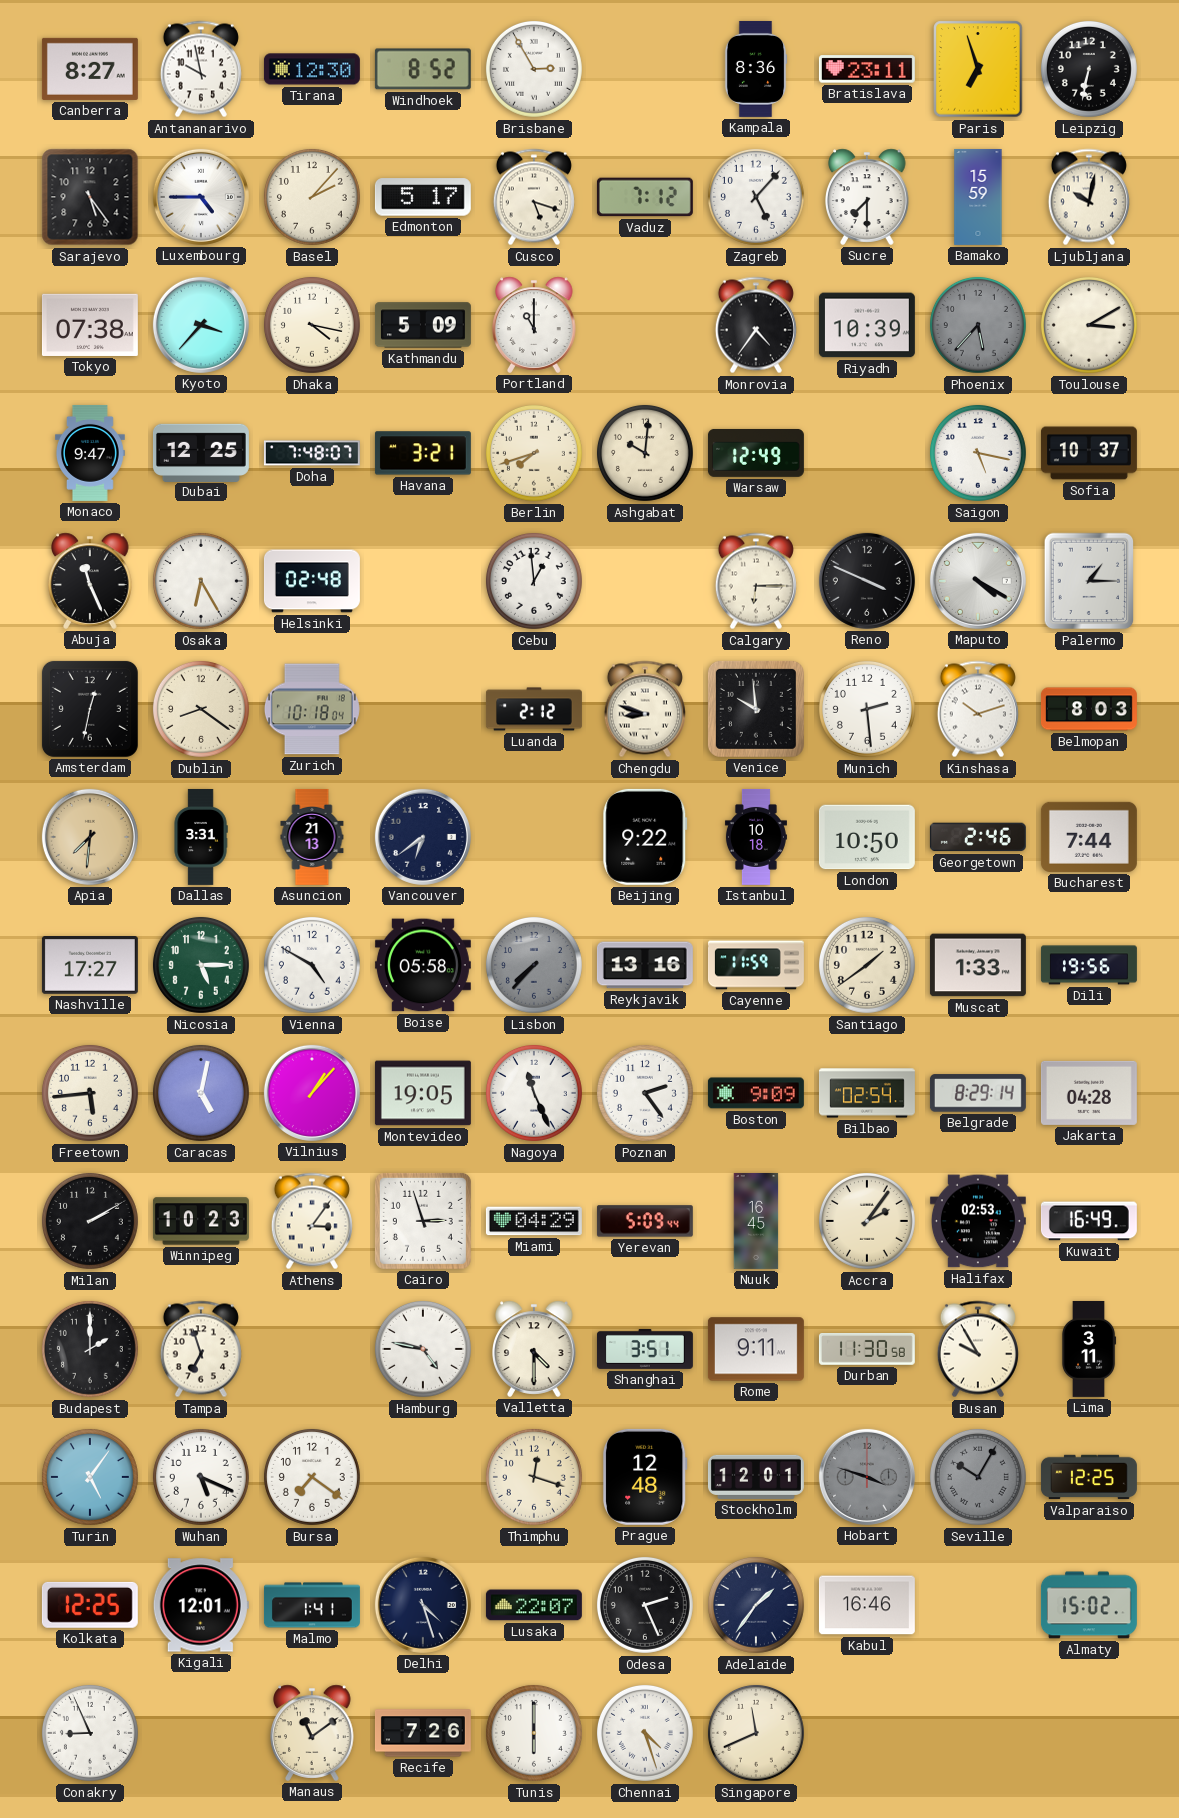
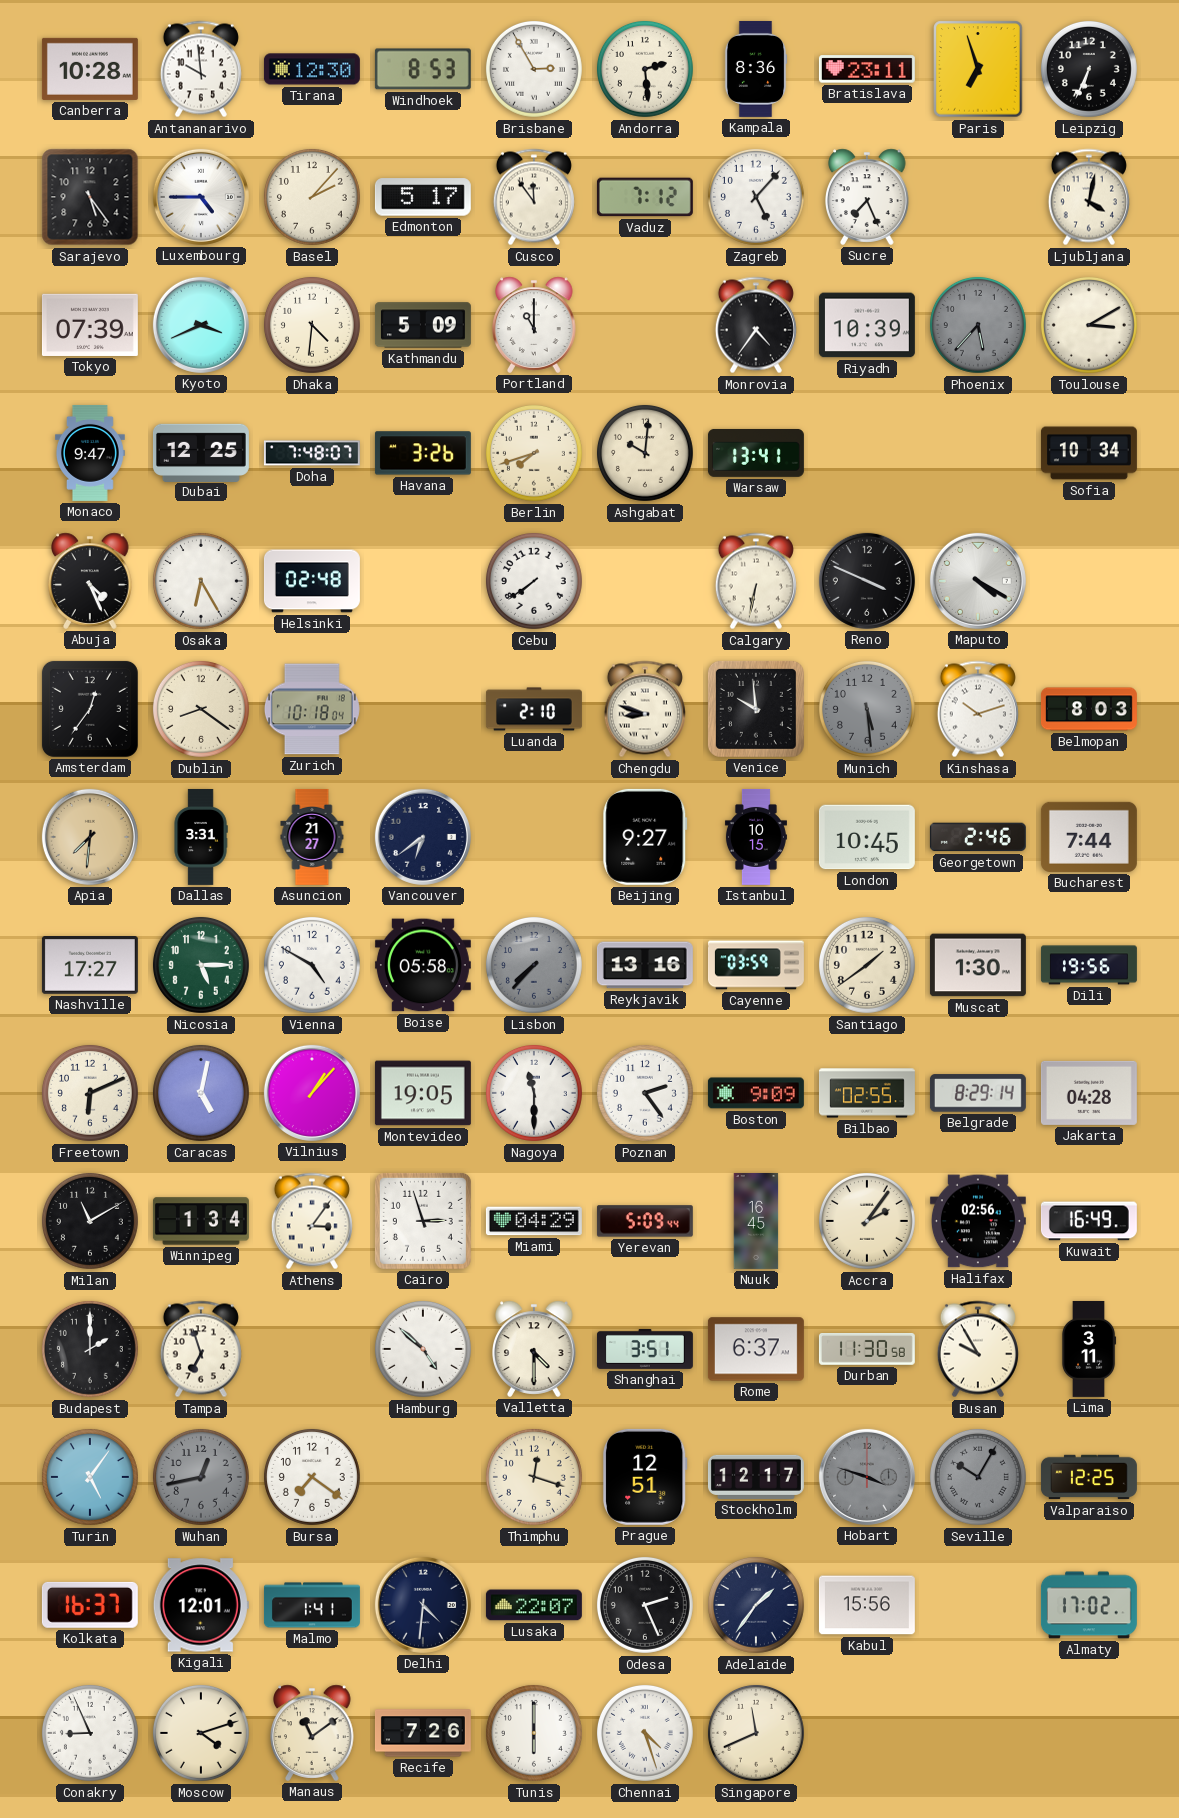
Canberra: 8:27 -> 10:28 (90, 69)
Antananarivo: 9:58 -> 9:59 (201, 69)
Windhoek: 8:52 -> 8:53 (423, 69)
Andorra: none -> 2:29 (645, 69)
Leipzig: 6:32 -> 6:34 (1089, 69)
Cusco: 5:18 -> 11:54 (534, 197)
Sucre: 7:30 -> 7:26 (867, 197)
Bamako: 15:59 -> none (978, 197)
Ljubljana: 10:02 -> 4:02 (1089, 197)
Tokyo: 07:38 -> 07:39 (90, 325)
Kyoto: 3:37 -> 3:41 (201, 325)
Dhaka: 4:17 -> 4:31 (312, 325)
Havana: 3:21 -> 3:26 (423, 453)
Warsaw: 12:49 -> 13:41 (756, 453)
Saigon: 5:17 -> none (978, 453)
Sofia: 10:37 -> 10:34 (1089, 453)
Abuja: 11:26 -> 4:26 (90, 581)
Cebu: 12:59 -> 7:39 (534, 581)
Calgary: 6:15 -> 6:32 (756, 581)
Palermo: 1:15 -> none (1089, 581)
Amsterdam: 12:32 -> 12:36 (90, 709)
Luanda: 2:12 -> 2:10 (534, 709)
Munich: 2:29 -> 5:29 (867, 709)
Munich dial: white -> grey (867, 709)
Asuncion: 21:13 -> 21:27 (312, 837)
Beijing: 9:22 -> 9:27 (645, 837)
Istanbul: 10:18 -> 10:15 (756, 837)
London: 10:50 -> 10:45 (867, 837)
Cayenne: 11:59 -> 03:59 (756, 965)
Muscat: 1:33 -> 1:30 (978, 965)
Freetown: 5:44 -> 6:11 (90, 1093)
Nagoya: 11:26 -> 11:30 (534, 1093)
Bilbao: 02:54 -> 02:55 (867, 1093)
Milan: 2:10 -> 11:10 (90, 1221)
Winnipeg: 10:23 -> 1:34 (201, 1221)
Halifax: 02:53 -> 02:56 (978, 1221)
Hamburg: 4:47 -> 4:52 (423, 1349)
Rome: 9:11 -> 6:37 (756, 1349)
Wuhan: 5:19 -> 12:43 (201, 1477)
Wuhan dial: white -> grey (201, 1477)
Prague: 12:48 -> 12:51 (645, 1477)
Stockholm: 12:01 -> 12:17 (756, 1477)
Kolkata: 12:25 -> 16:37 (90, 1605)
Delhi: 4:27 -> 4:31 (423, 1605)
Kabul: 16:46 -> 15:56 (867, 1605)
Almaty: 15:02 -> 17:02 (1089, 1605)
Moscow: none -> 4:12 (201, 1733)
